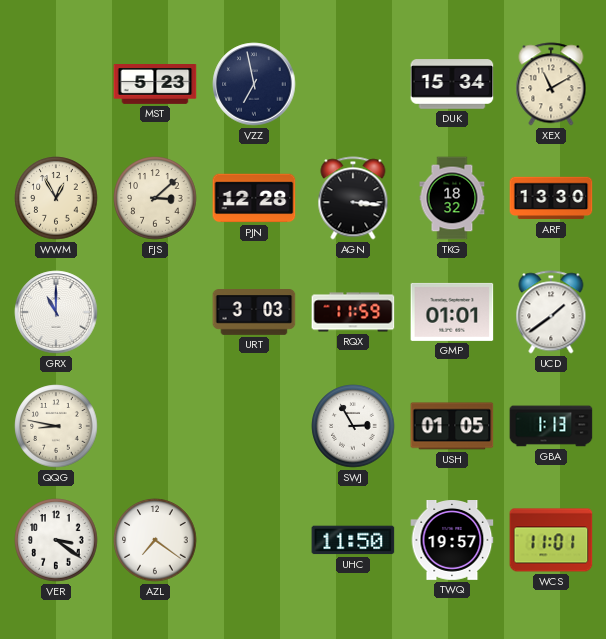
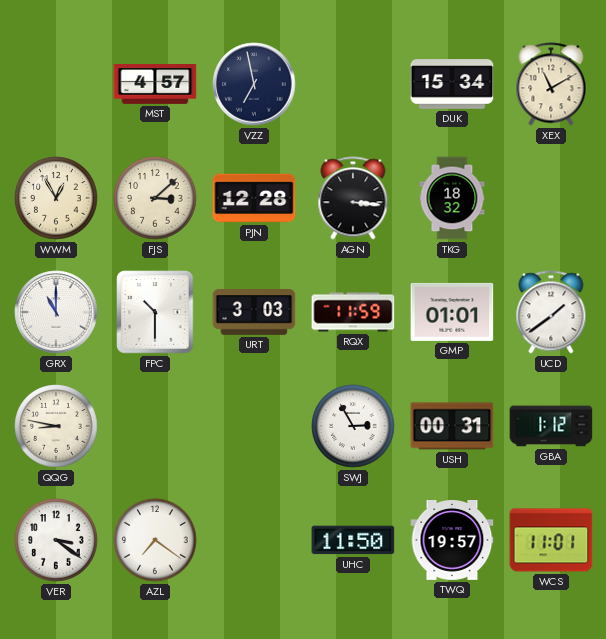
MST: 5:23 -> 4:57 (155, 85)
ARF: 13:30 -> none (551, 198)
FPC: none -> 10:30 (155, 312)
USH: 01:05 -> 00:31 (452, 426)
GBA: 1:13 -> 1:12 (551, 426)
